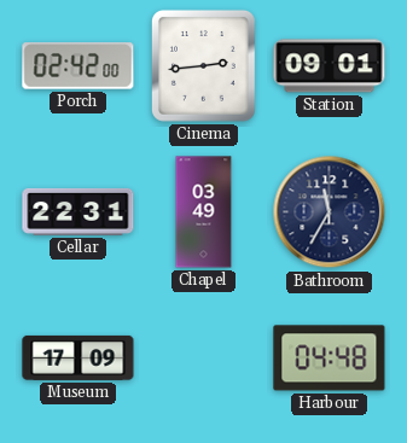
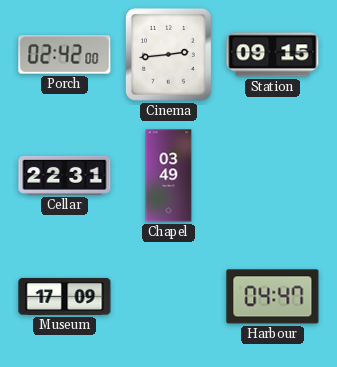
Station: 09:01 -> 09:15 (273, 55)
Bathroom: 11:35 -> none (330, 212)
Harbour: 04:48 -> 04:47 (273, 297)
